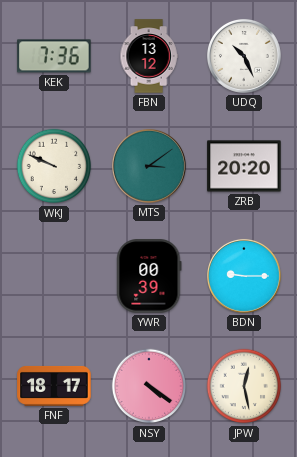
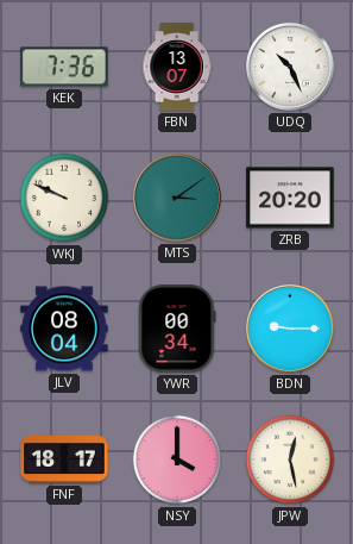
FBN: 13:12 -> 13:07 (177, 67)
JLV: none -> 08:04 (64, 329)
YWR: 00:39 -> 00:34 (177, 329)
NSY: 4:21 -> 4:00 (177, 459)
